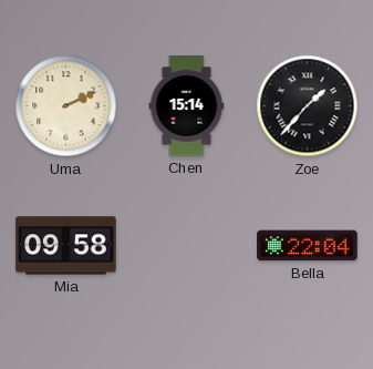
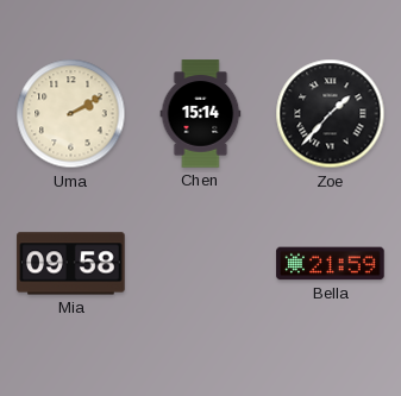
Uma: 2:11 -> 2:10 (71, 114)
Bella: 22:04 -> 21:59 (331, 264)
